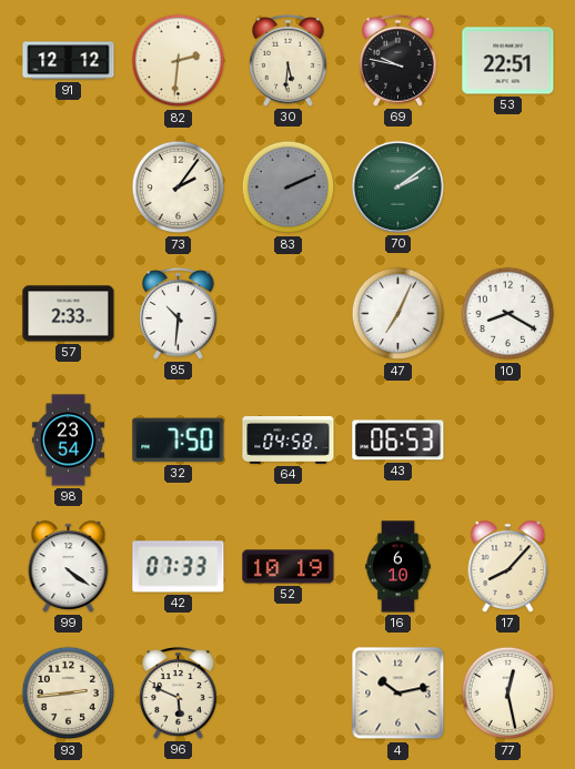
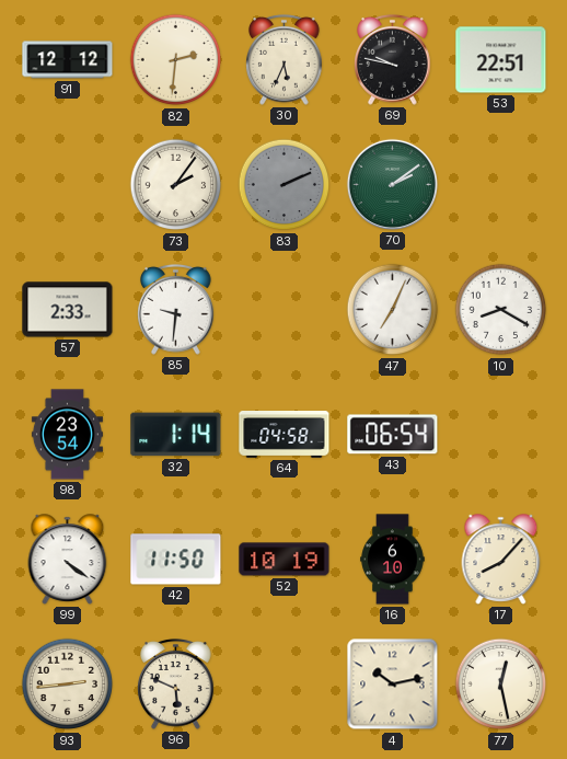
30: 5:31 -> 5:34 (285, 60)
85: 10:31 -> 9:31 (176, 310)
32: 7:50 -> 1:14 (176, 435)
43: 06:53 -> 06:54 (393, 435)
42: 07:33 -> 11:50 (176, 560)
